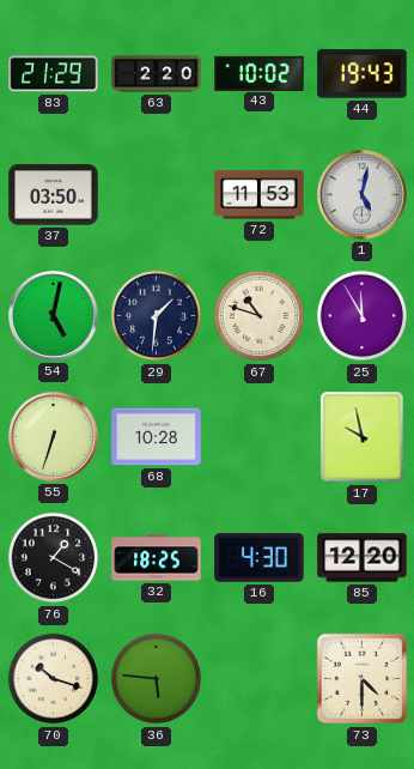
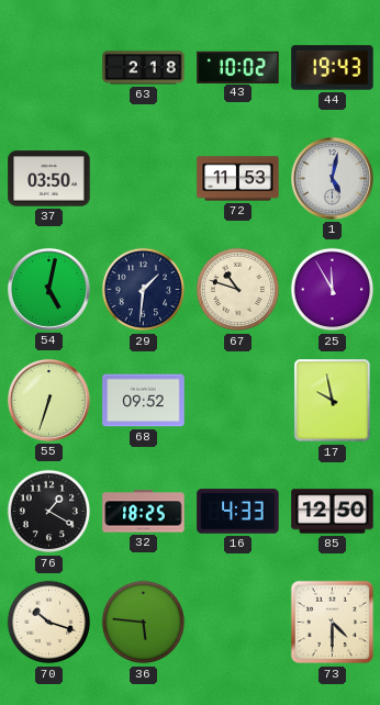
83: 21:29 -> none (54, 74)
63: 2:20 -> 2:18 (144, 68)
68: 10:28 -> 09:52 (144, 401)
16: 4:30 -> 4:33 (238, 512)
85: 12:20 -> 12:50 (333, 512)
